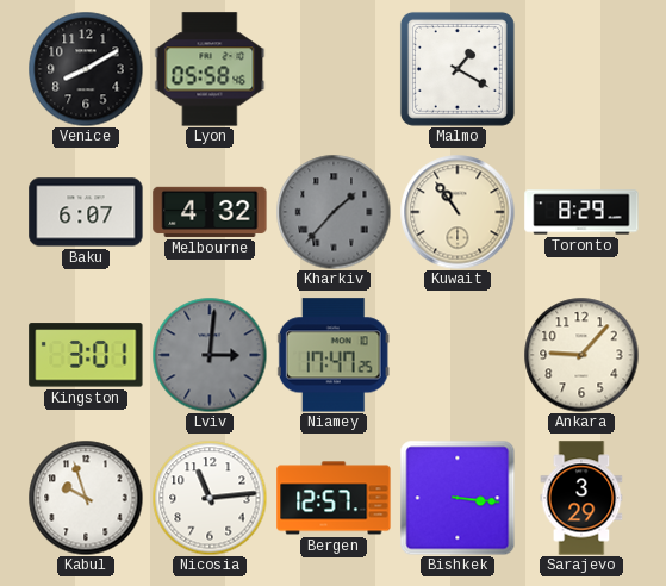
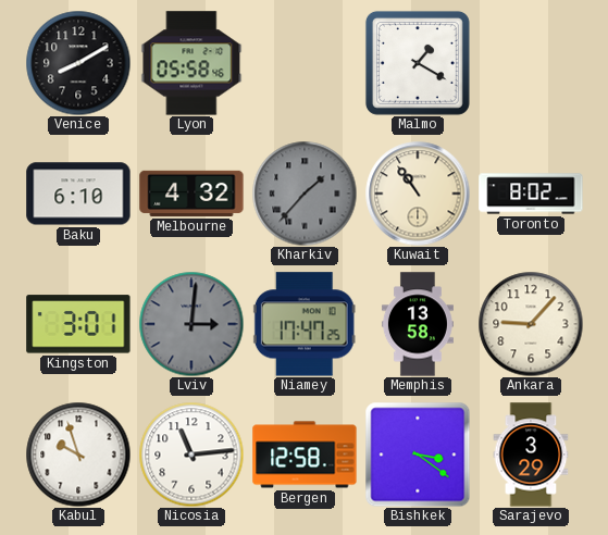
Baku: 6:07 -> 6:10 (78, 194)
Toronto: 8:29 -> 8:02 (531, 194)
Memphis: none -> 13:58 (418, 324)
Bergen: 12:57 -> 12:58 (305, 455)
Bishkek: 3:16 -> 3:21 (418, 455)
